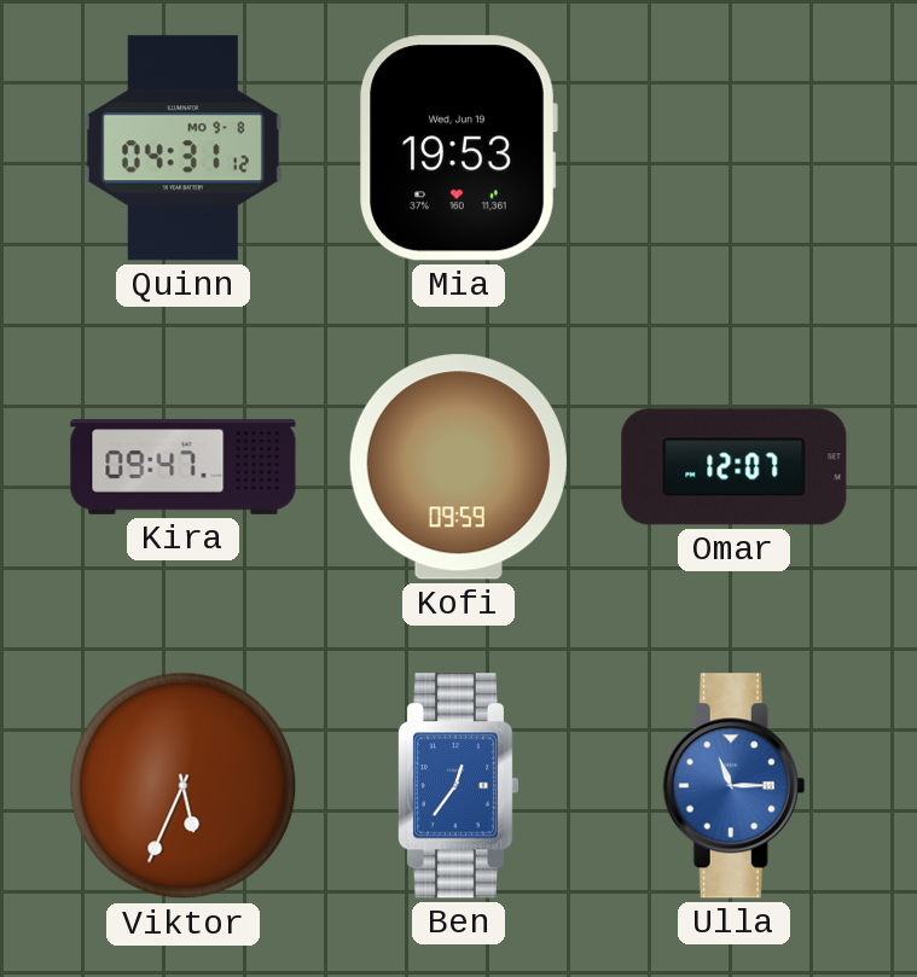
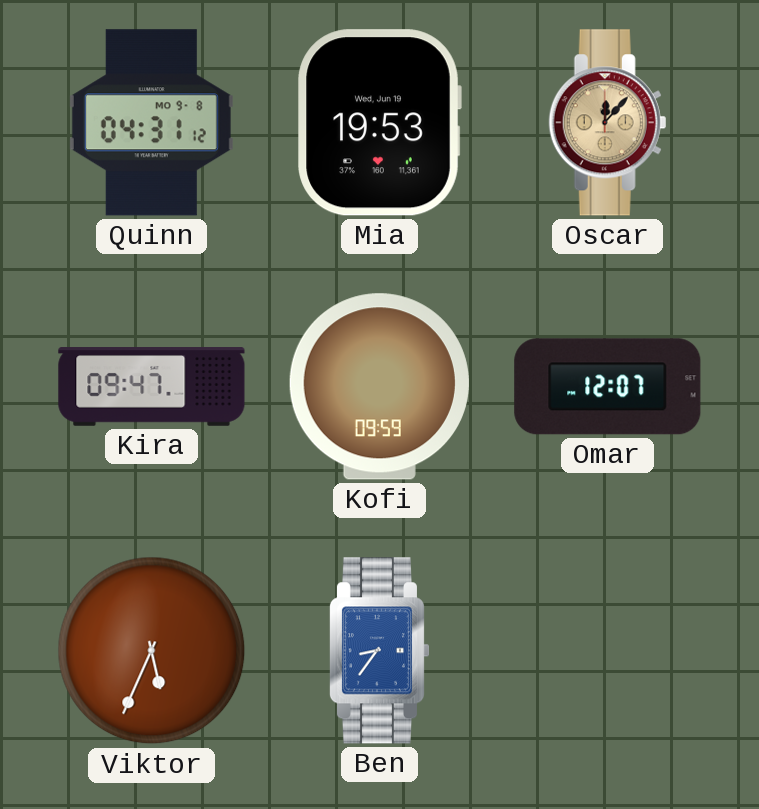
Oscar: none -> 12:07 (608, 123)
Ben: 12:36 -> 8:36 (378, 651)
Ulla: 11:15 -> none (735, 786)
